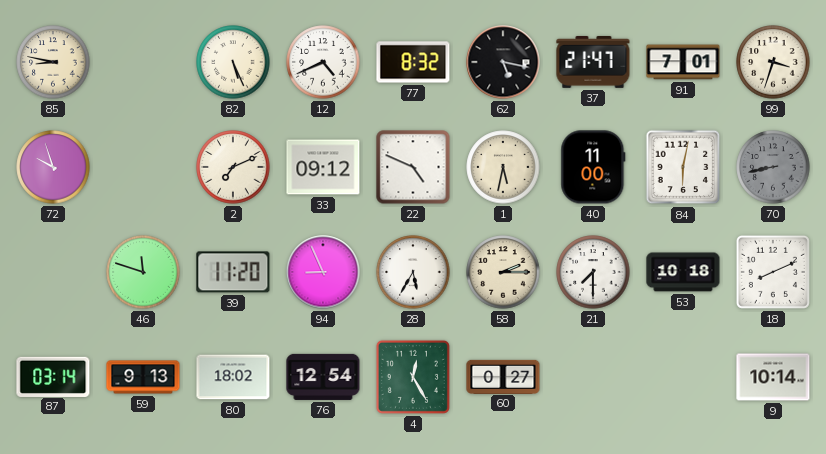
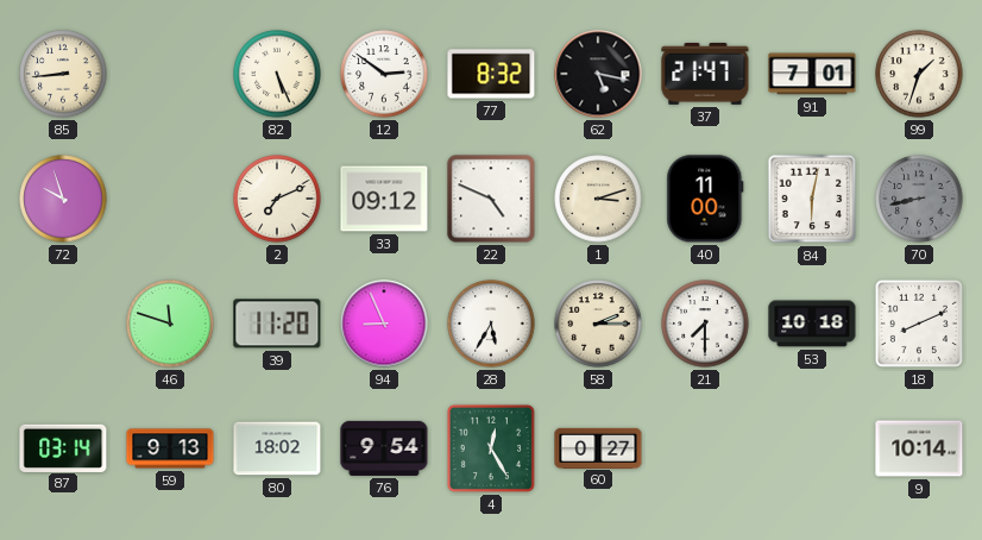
85: 8:47 -> 8:44 (63, 74)
12: 4:41 -> 2:51 (384, 74)
99: 3:33 -> 1:33 (919, 74)
1: 5:32 -> 3:12 (598, 199)
76: 12:54 -> 9:54 (384, 448)
